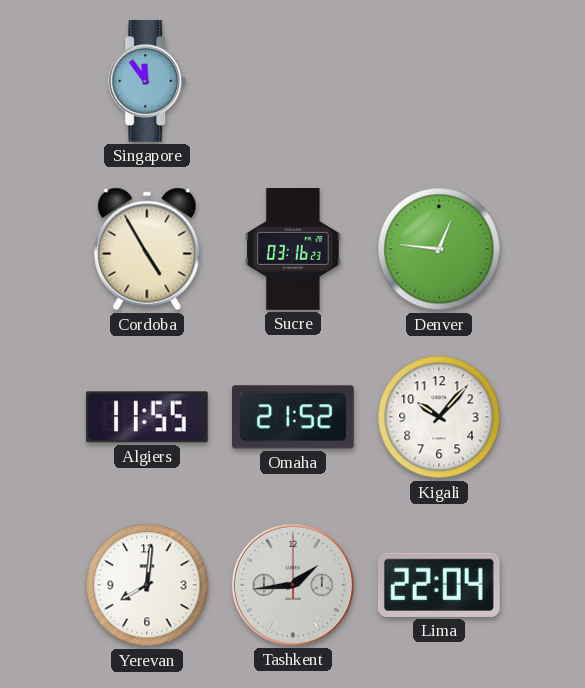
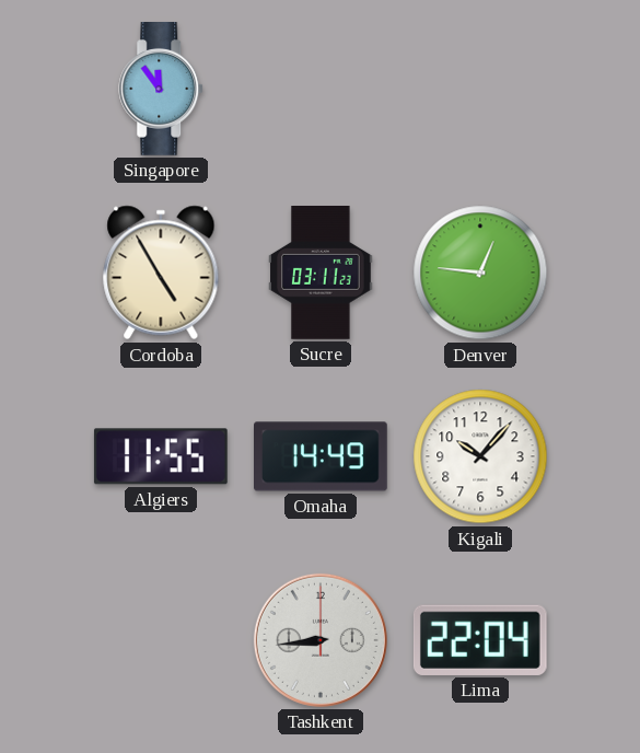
Sucre: 03:16 -> 03:11 (321, 274)
Omaha: 21:52 -> 14:49 (322, 456)
Yerevan: 8:01 -> none (147, 585)
Tashkent: 1:44 -> 8:44 (321, 640)
